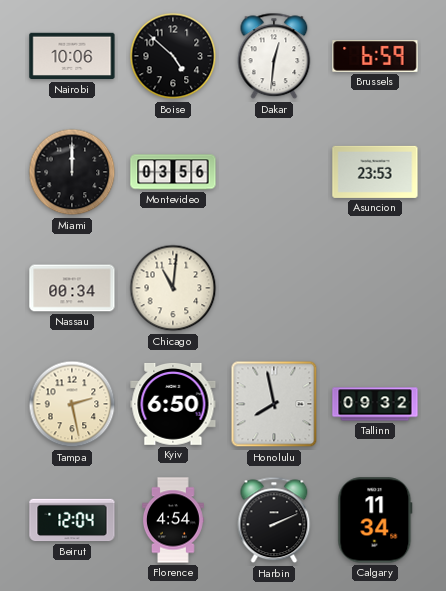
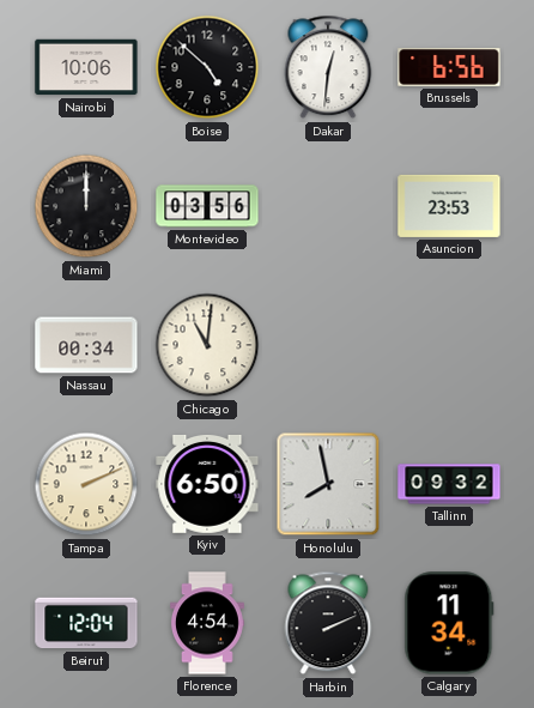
Brussels: 6:59 -> 6:56 (449, 67)
Tampa: 2:28 -> 2:11 (86, 484)
